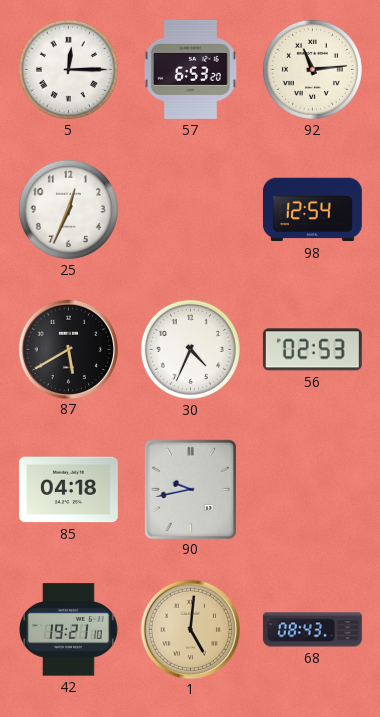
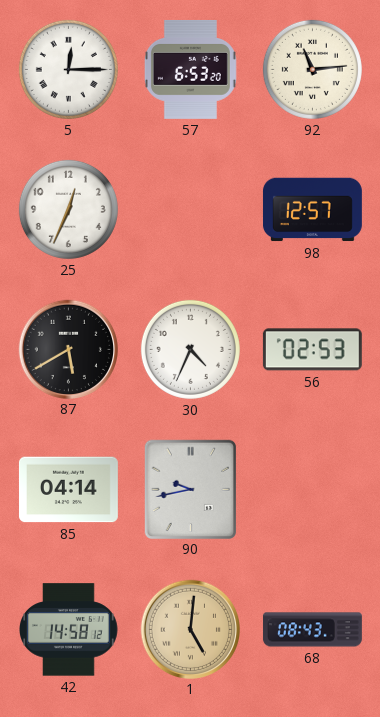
98: 12:54 -> 12:57 (312, 210)
85: 04:18 -> 04:14 (68, 490)
42: 19:21 -> 14:58 (69, 630)
